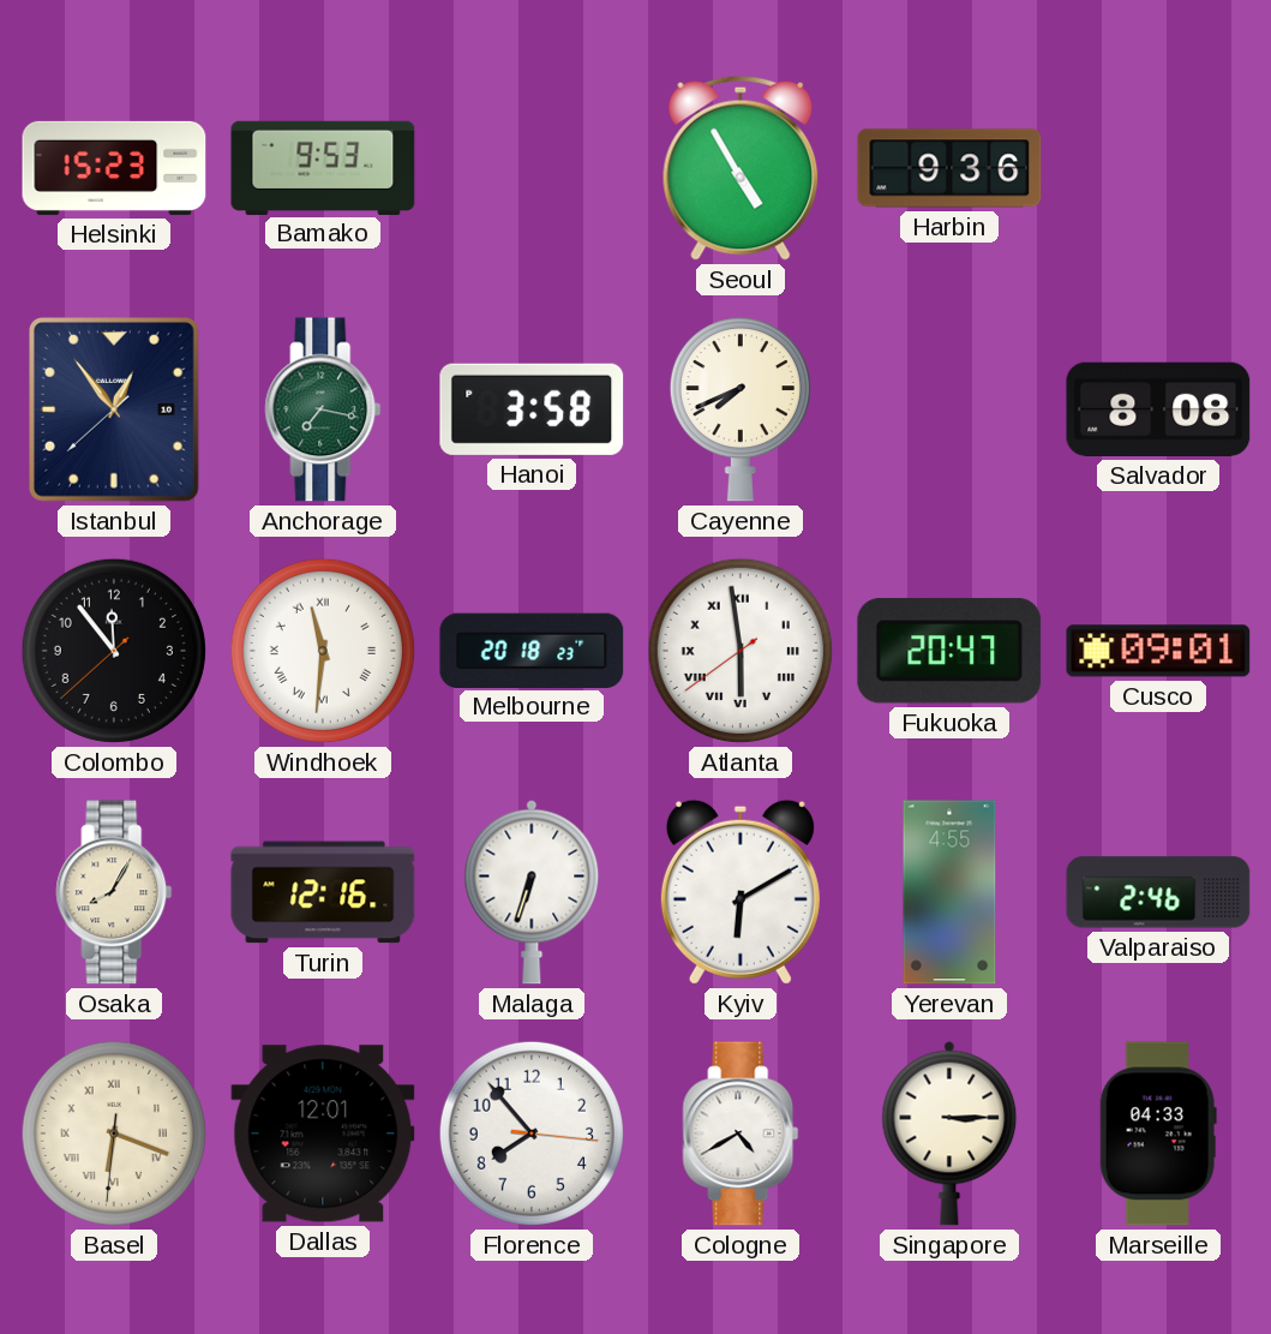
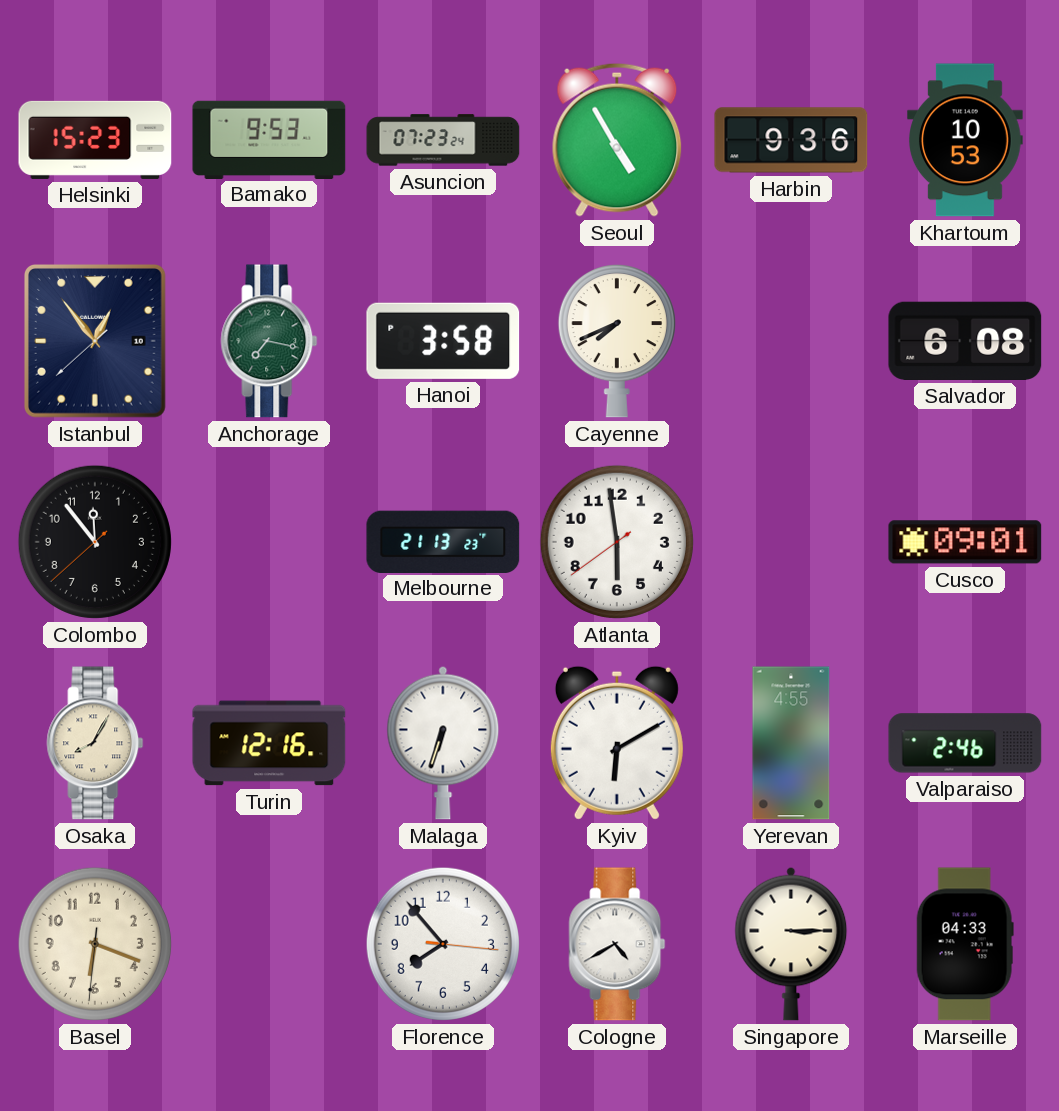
Asuncion: none -> 07:23 (443, 140)
Khartoum: none -> 10:53 (966, 140)
Salvador: 8:08 -> 6:08 (965, 341)
Windhoek: 11:31 -> none (323, 651)
Melbourne: 20:18 -> 21:13 (443, 541)
Atlanta numerals: Roman -> Arabic (617, 542)
Fukuoka: 20:47 -> none (949, 651)
Basel numerals: Roman -> Arabic (95, 944)
Dallas: 12:01 -> none (323, 1133)
